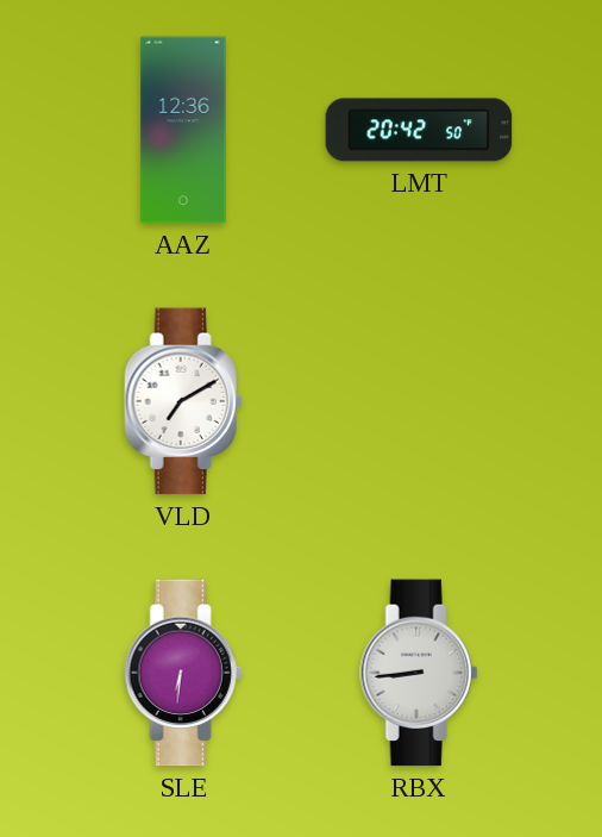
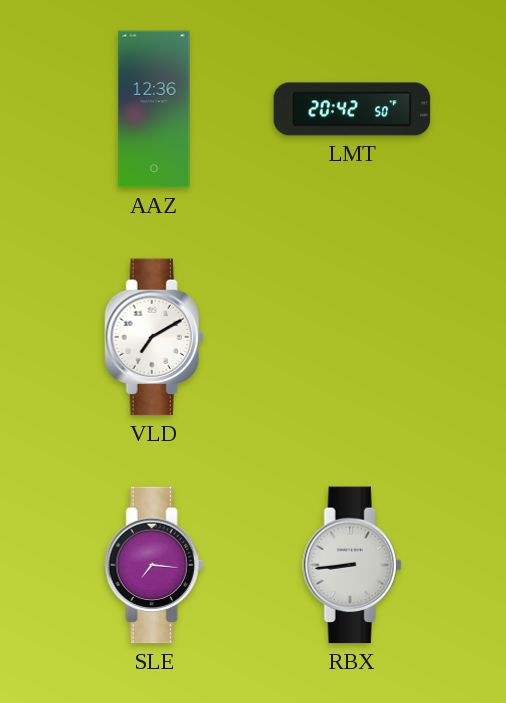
SLE: 6:31 -> 7:16 (154, 565)
